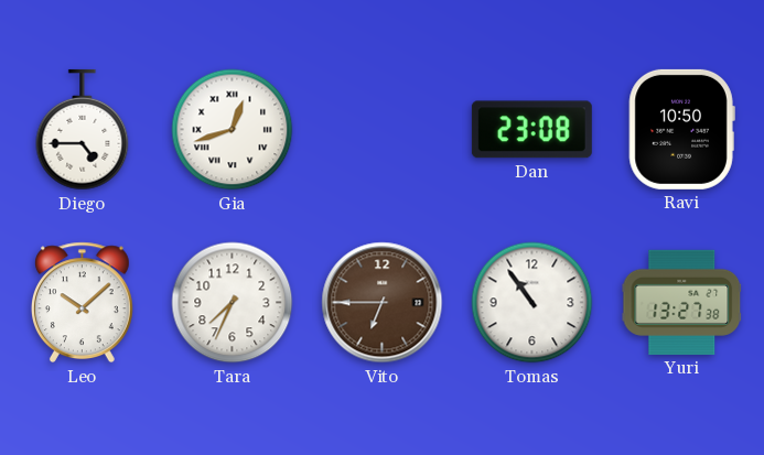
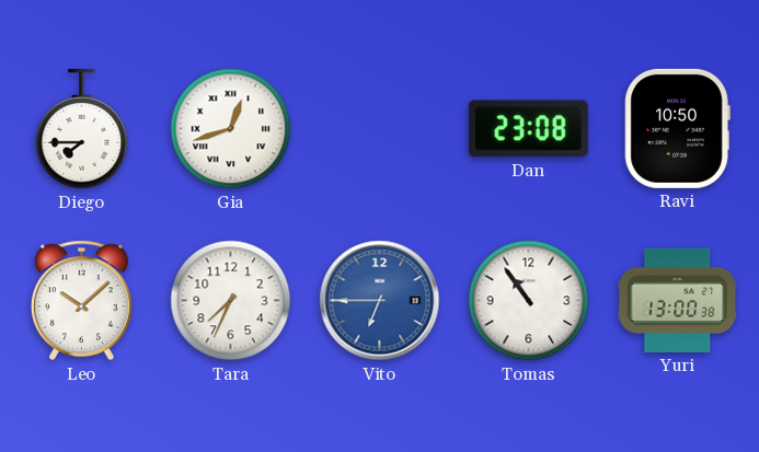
Diego: 4:45 -> 7:45 (82, 129)
Vito dial: brown -> blue (380, 301)
Yuri: 13:27 -> 13:00 (678, 300)
